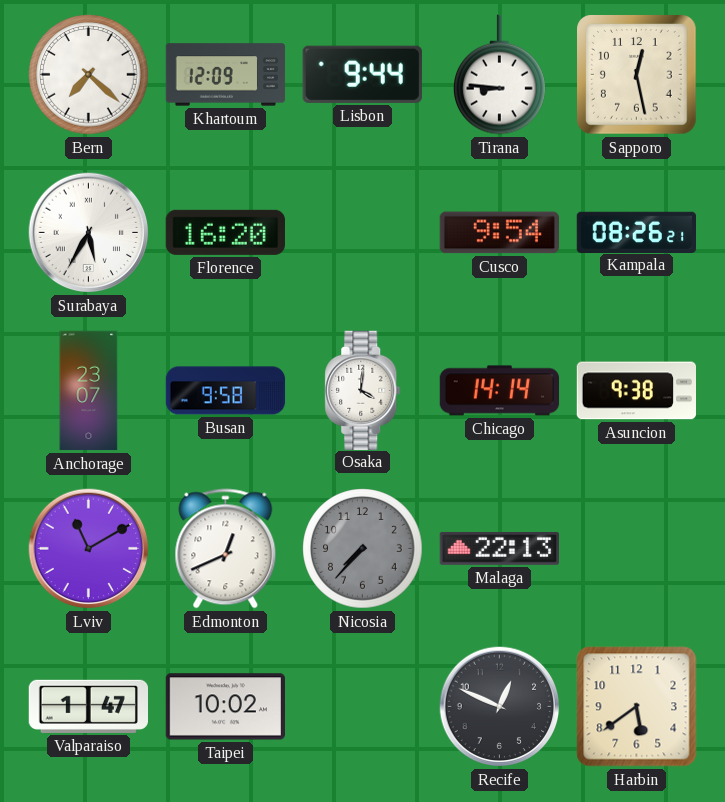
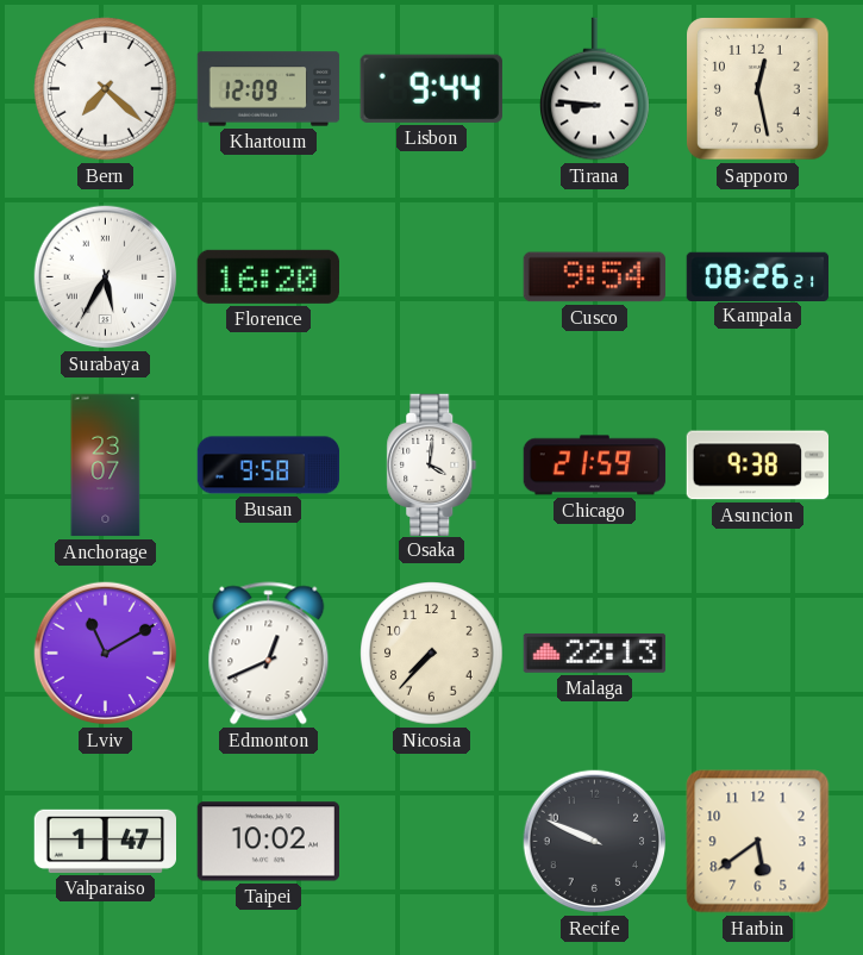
Chicago: 14:14 -> 21:59 (595, 466)
Nicosia dial: grey -> cream (432, 654)
Recife: 12:49 -> 9:49 (595, 842)
